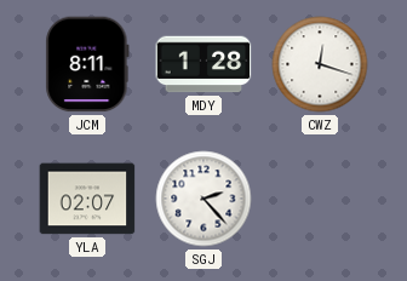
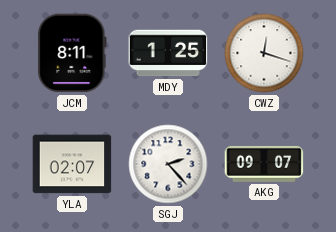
MDY: 1:28 -> 1:25 (168, 53)
AKG: none -> 09:07 (264, 164)
